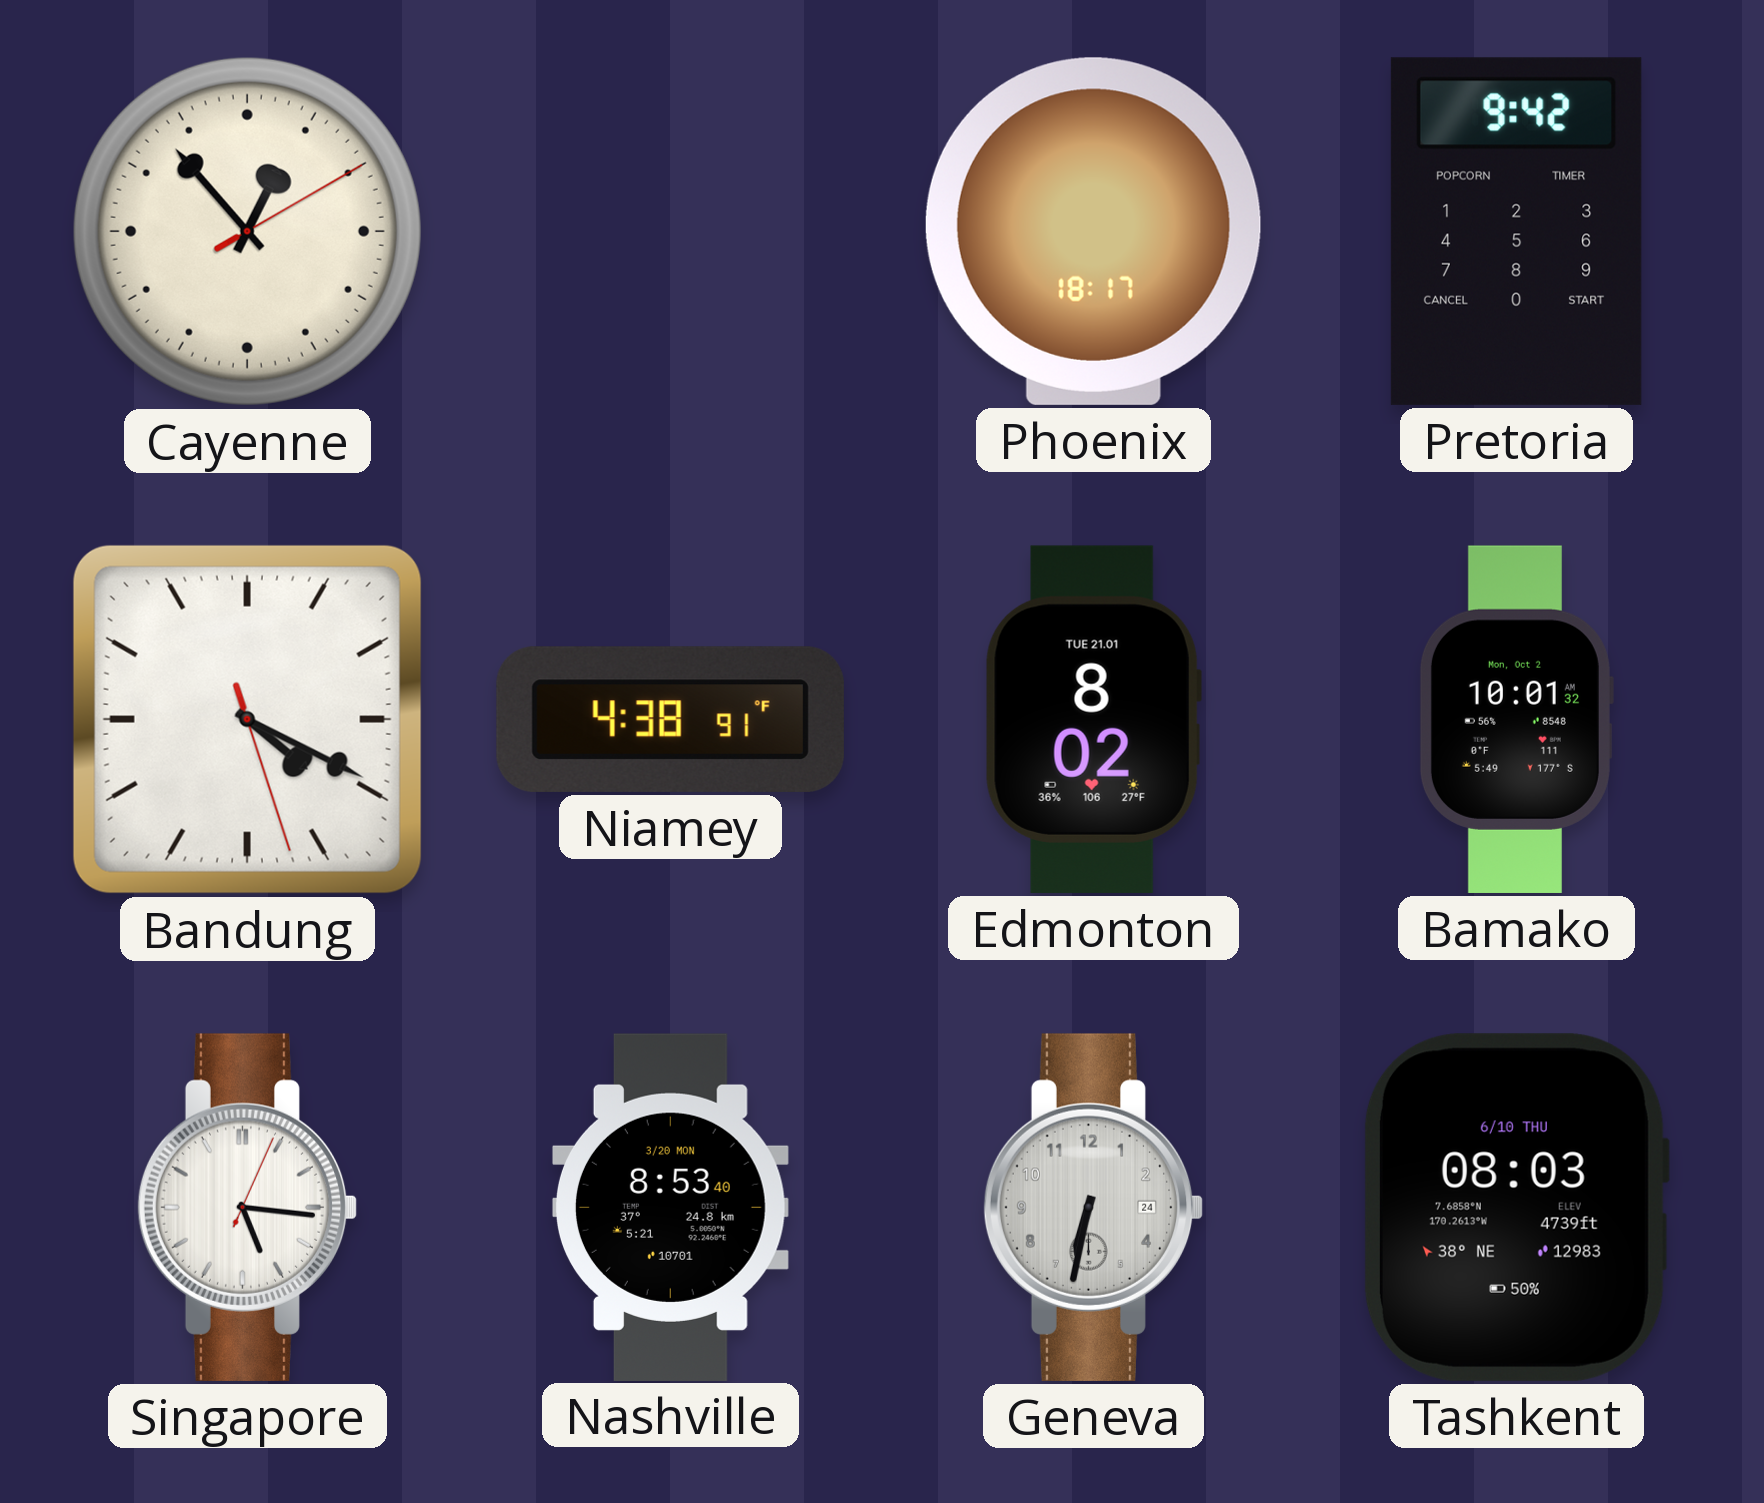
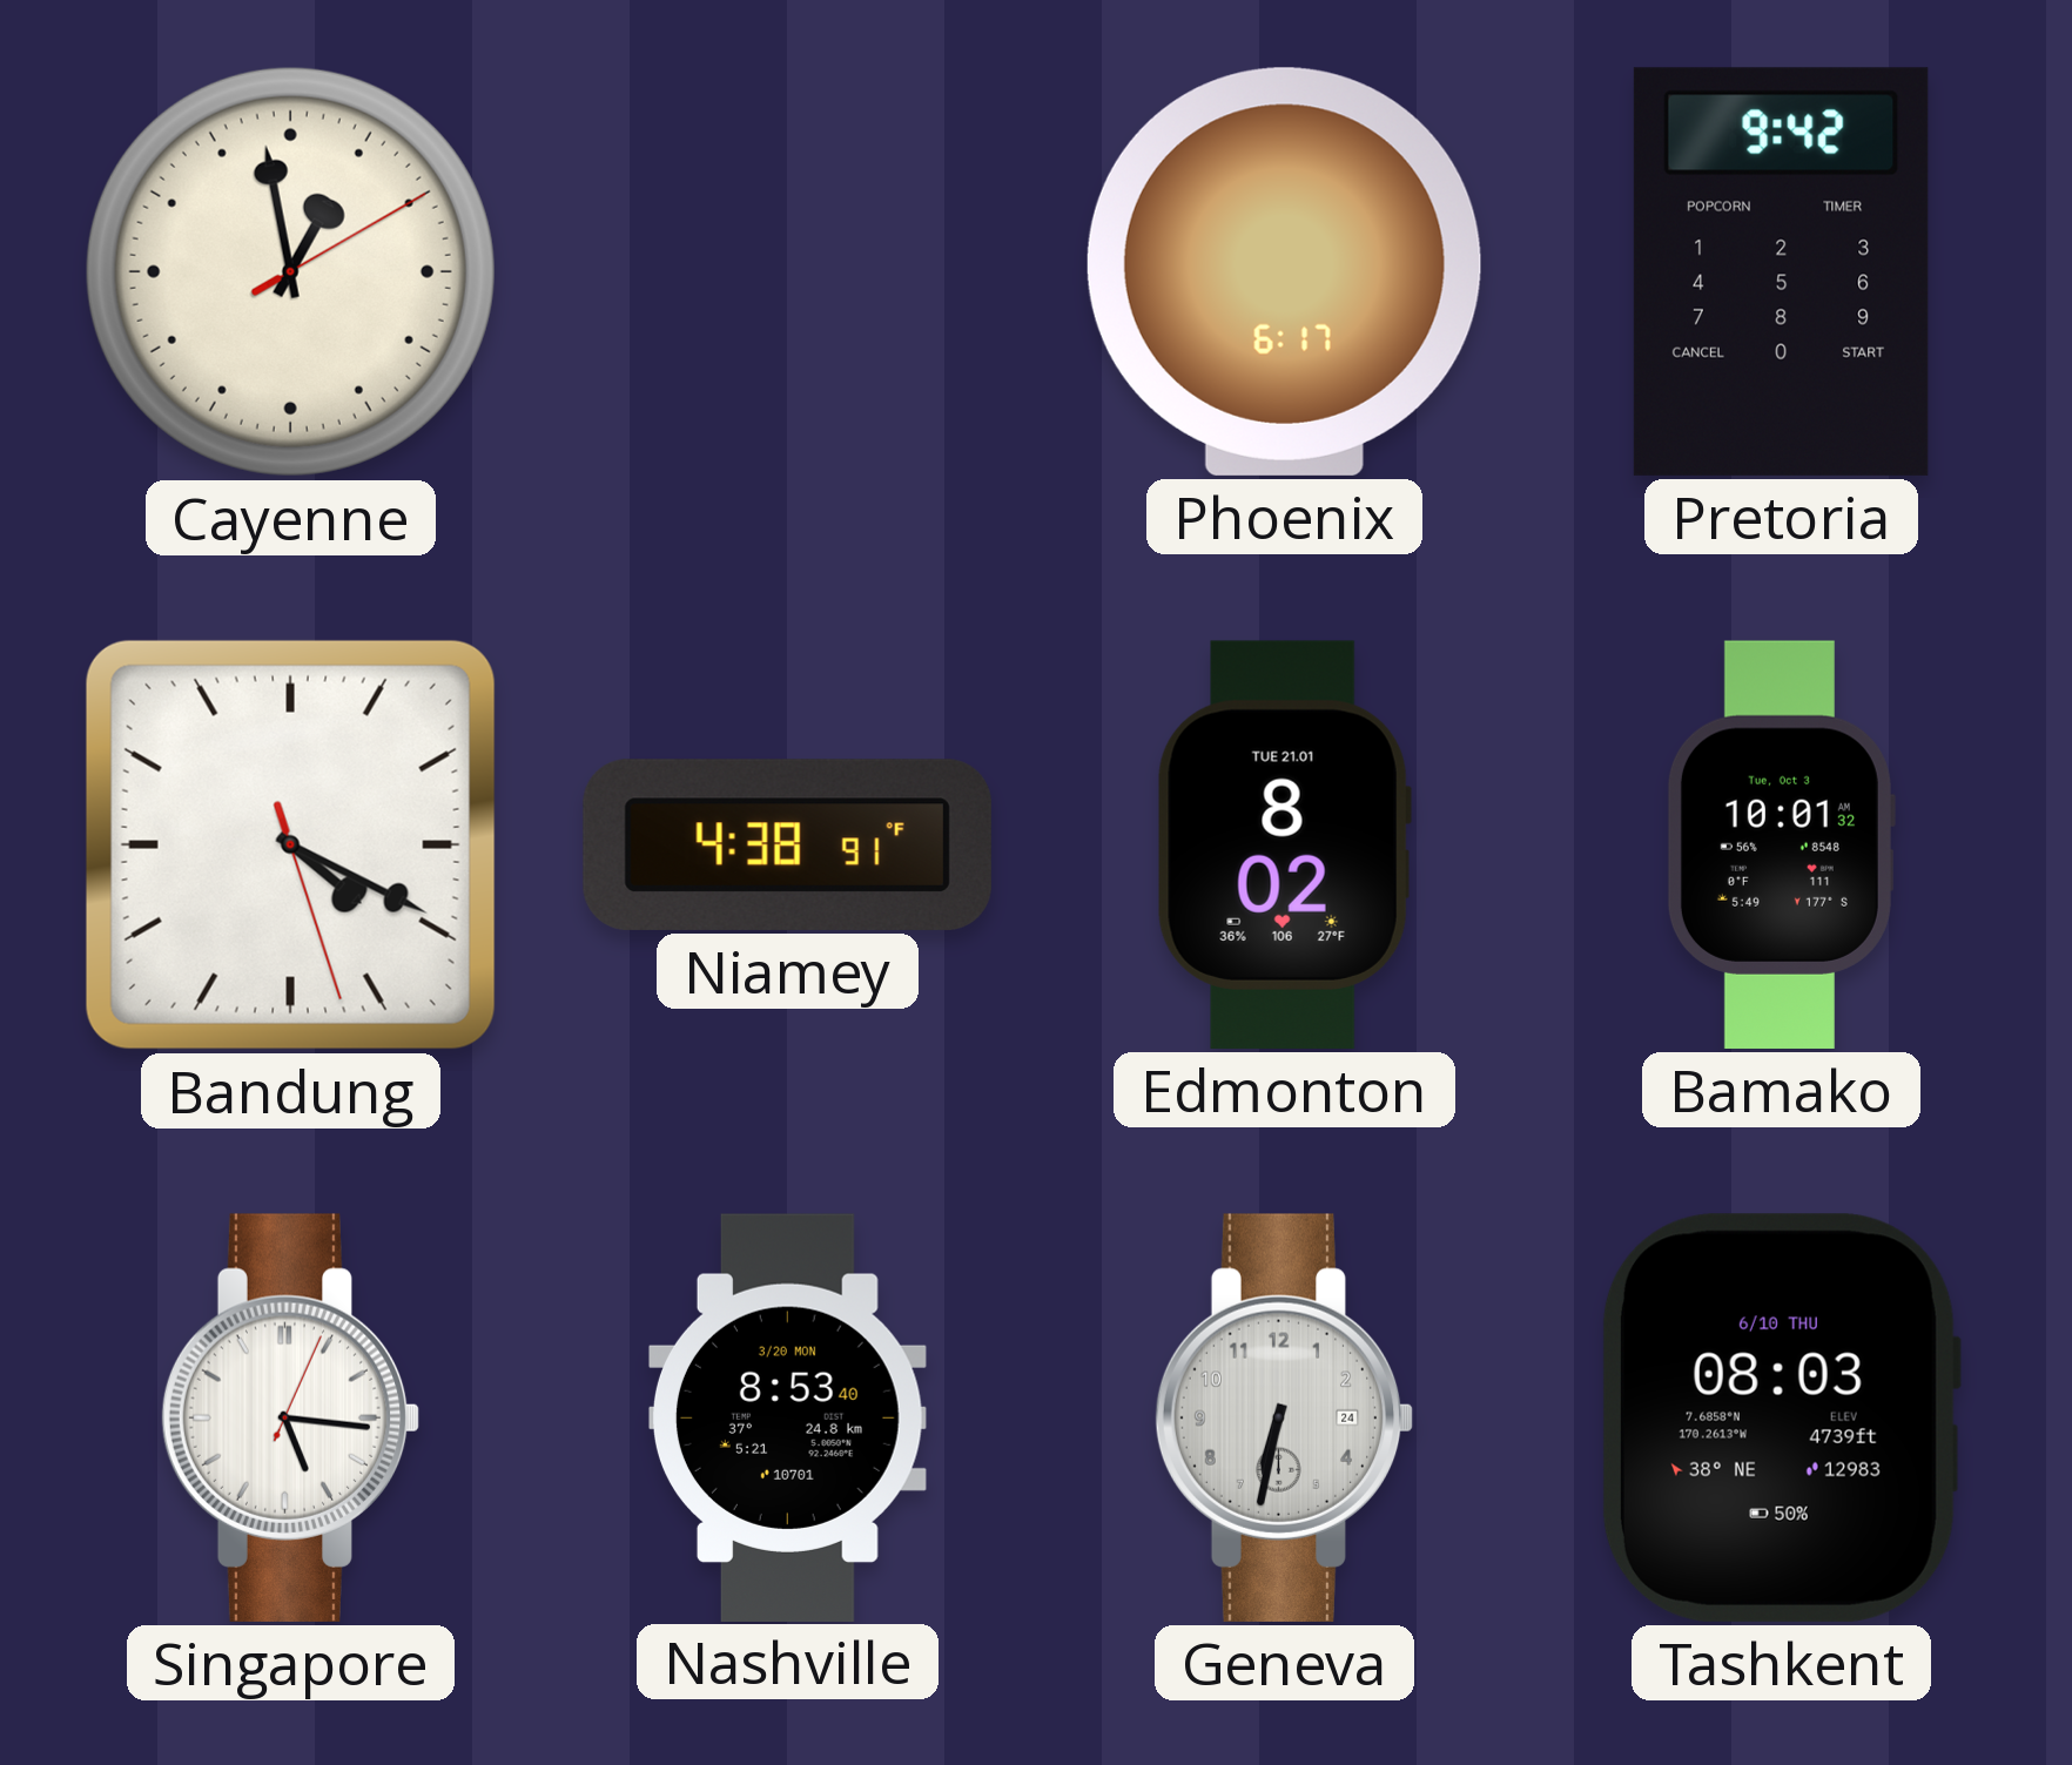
Cayenne: 12:53 -> 12:58 (290, 271)
Phoenix: 18:17 -> 6:17 (1284, 271)
Bamako date: Mon, Oct 2 -> Tue, Oct 3 (1781, 844)
